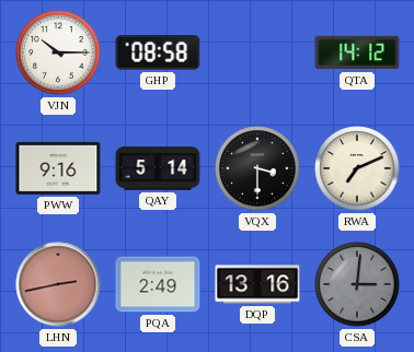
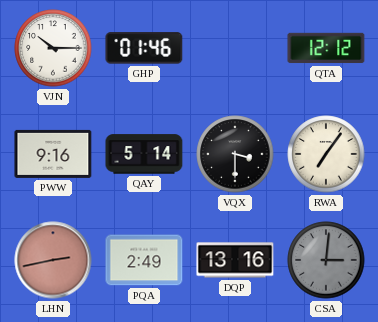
GHP: 08:58 -> 01:46 (144, 48)
QTA: 14:12 -> 12:12 (326, 48)
RWA: 7:11 -> 7:06 (326, 154)
